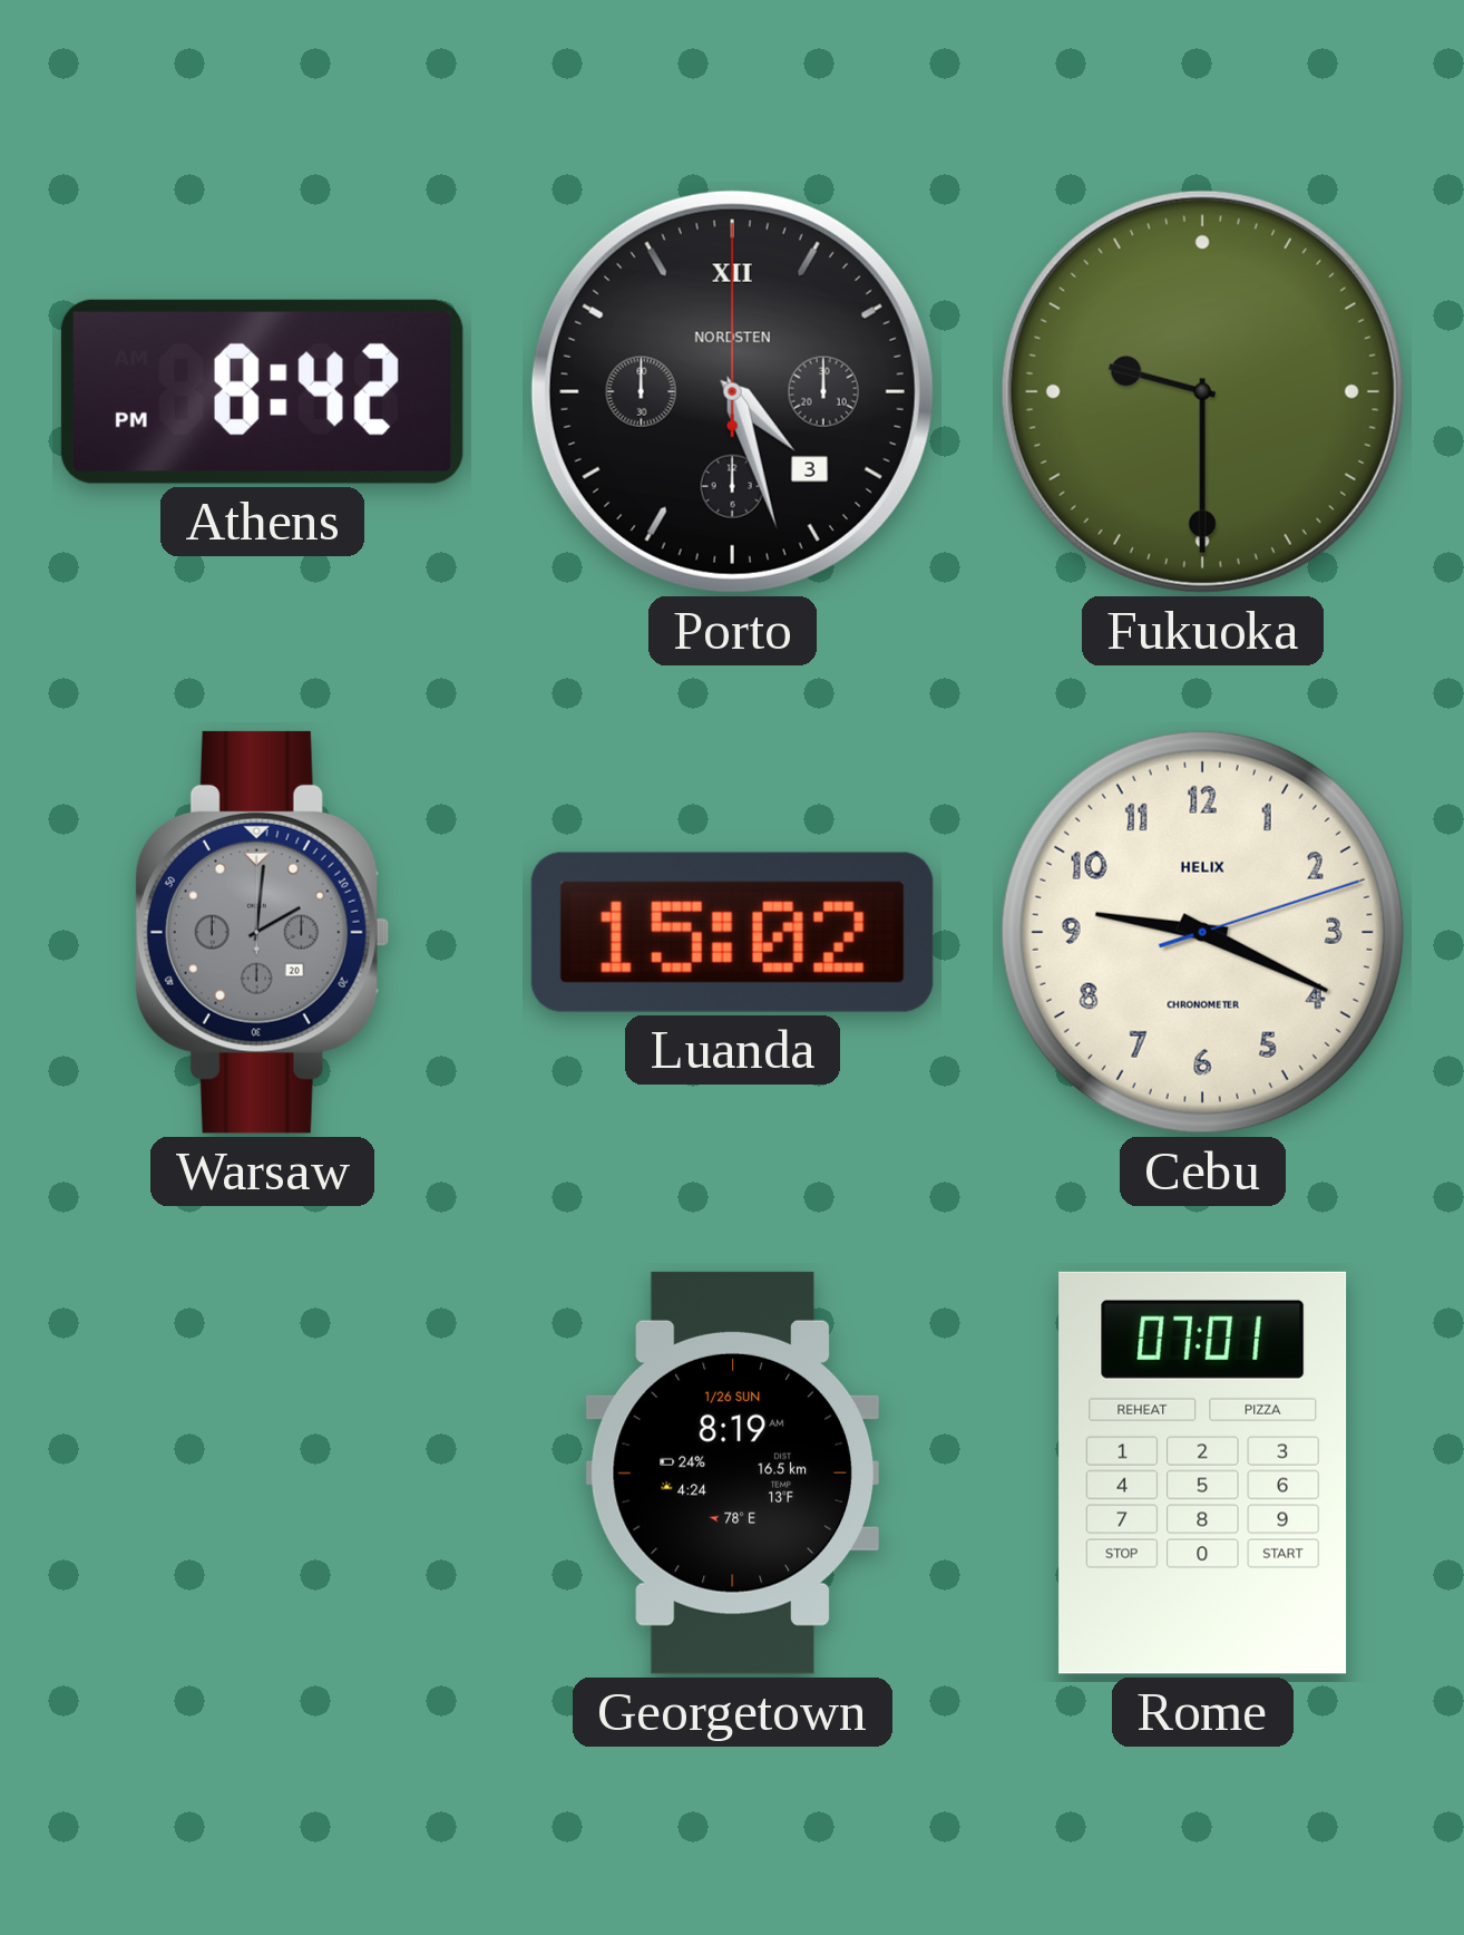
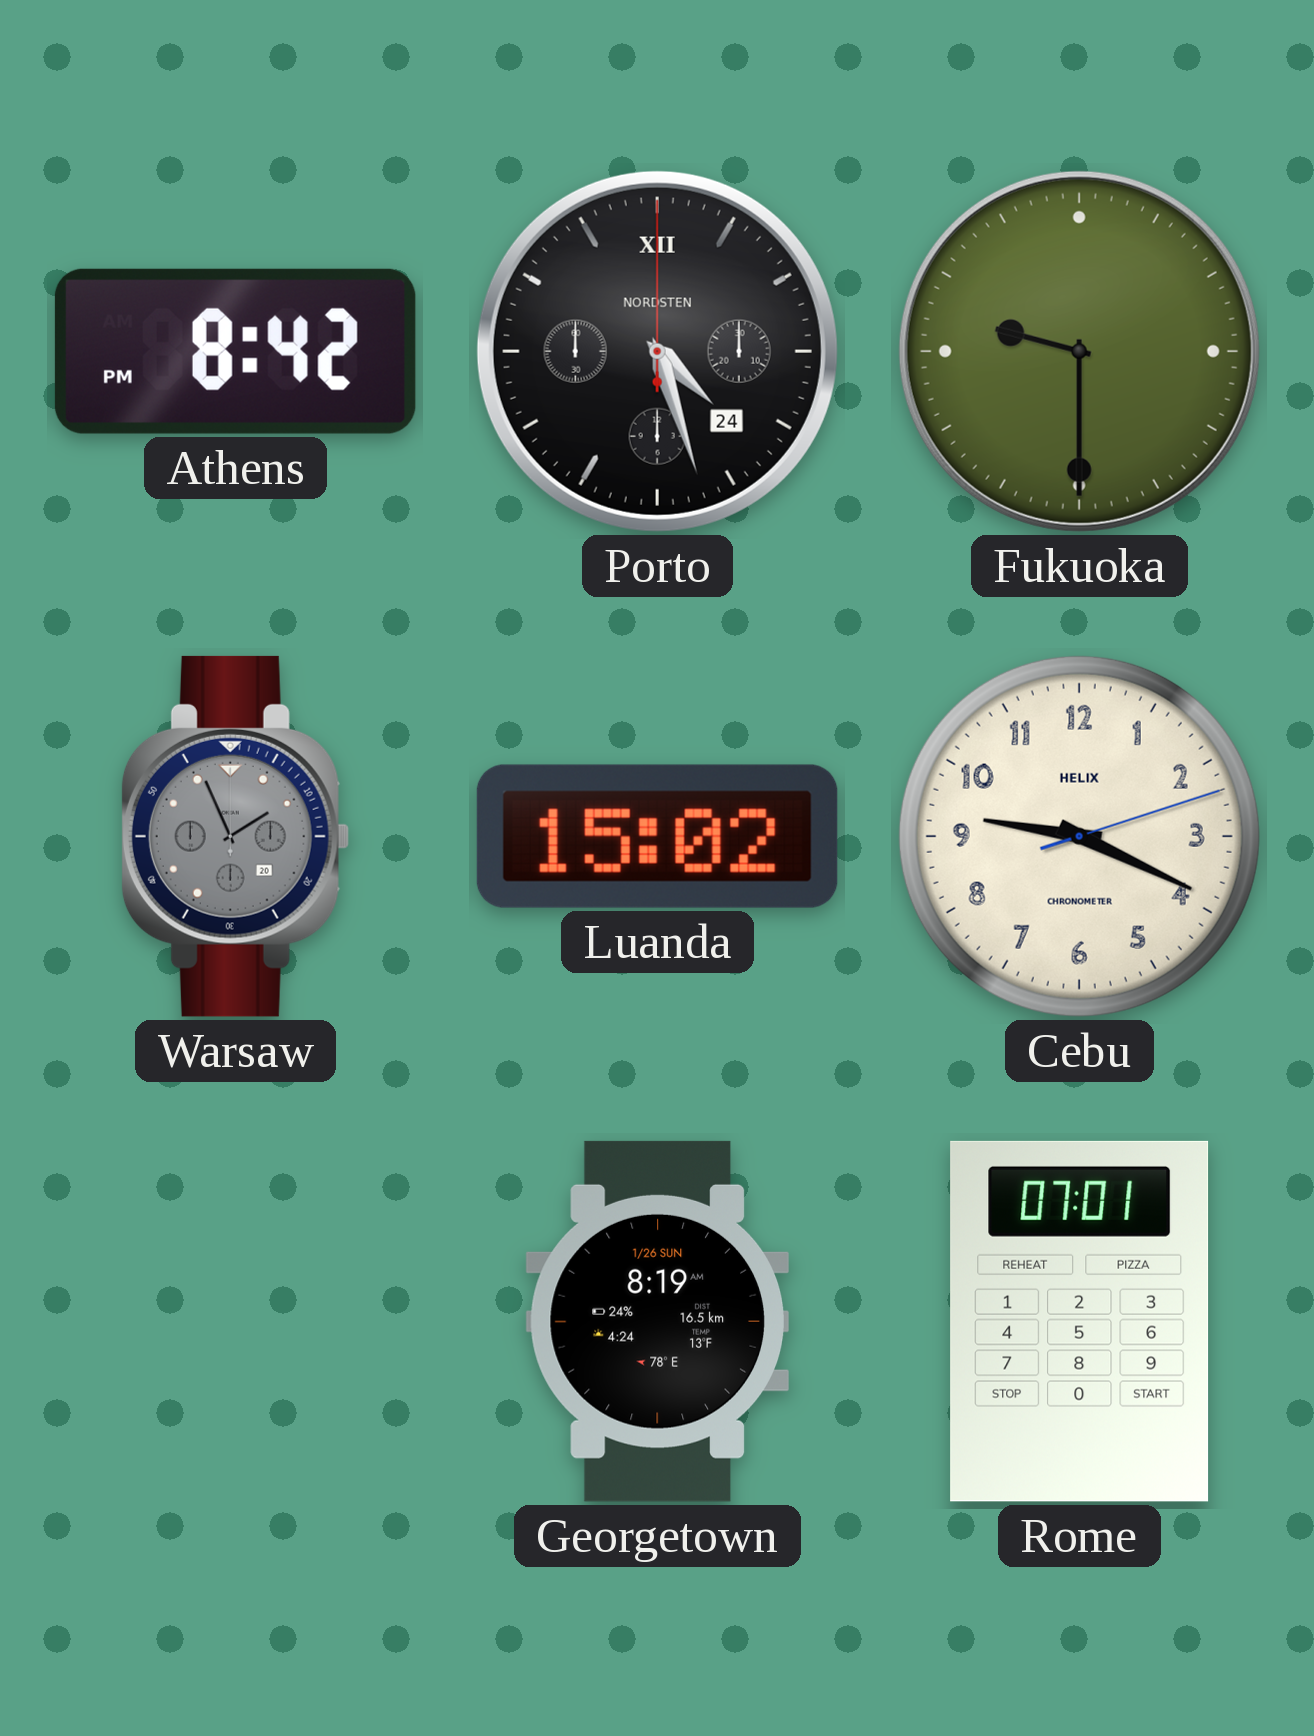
Porto date: 3 -> 24 (657, 351)
Warsaw: 2:01 -> 1:56 (235, 836)
